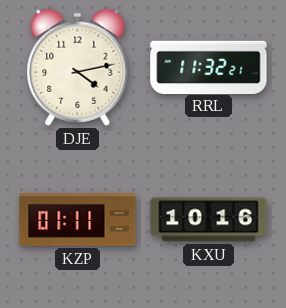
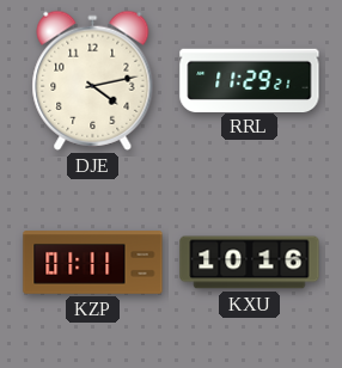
RRL: 11:32 -> 11:29 (250, 80)
